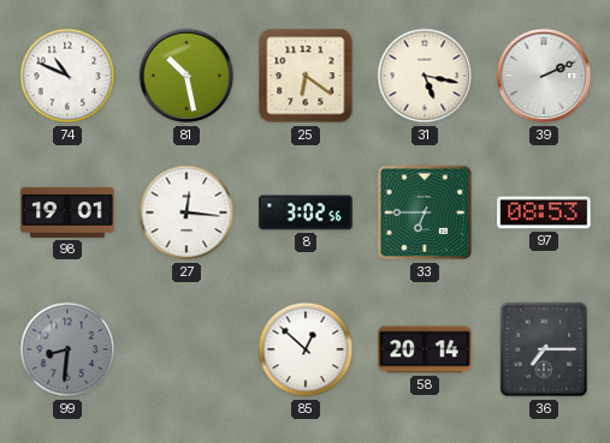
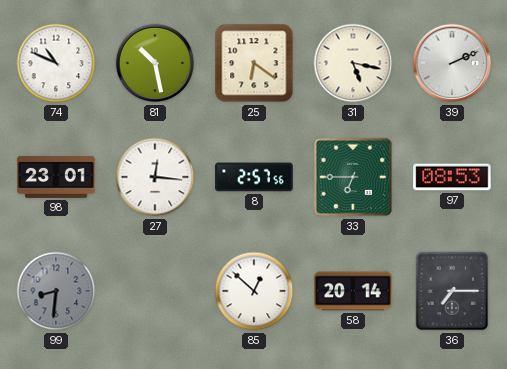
98: 19:01 -> 23:01 (56, 177)
8: 3:02 -> 2:57 (254, 177)
